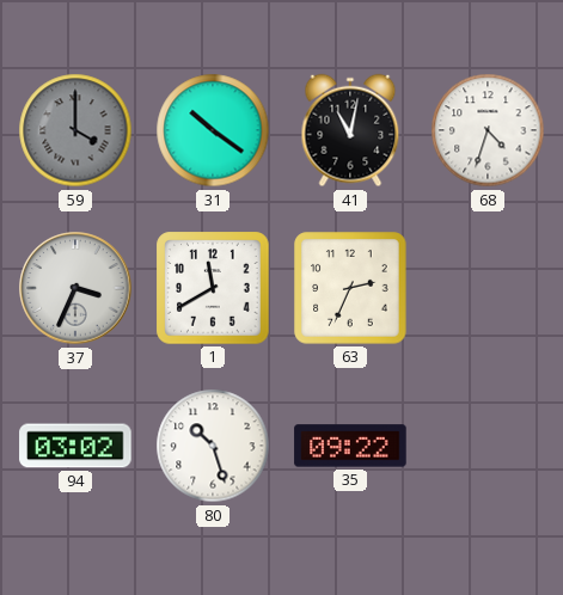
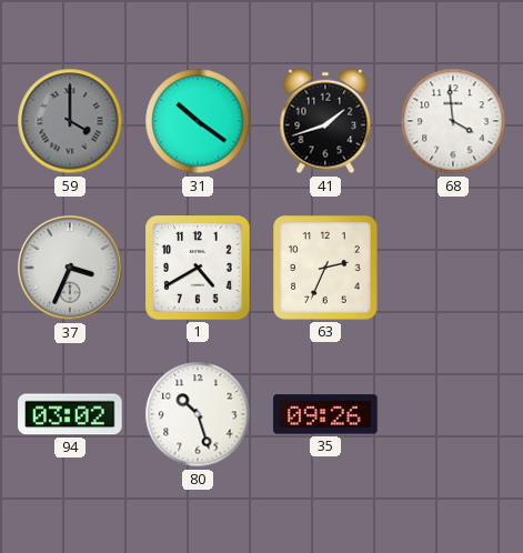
41: 11:02 -> 1:42 (325, 121)
68: 4:33 -> 3:59 (453, 121)
1: 11:40 -> 4:40 (198, 268)
35: 09:22 -> 09:26 (325, 414)
